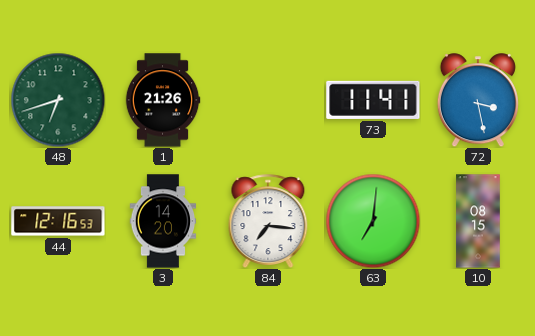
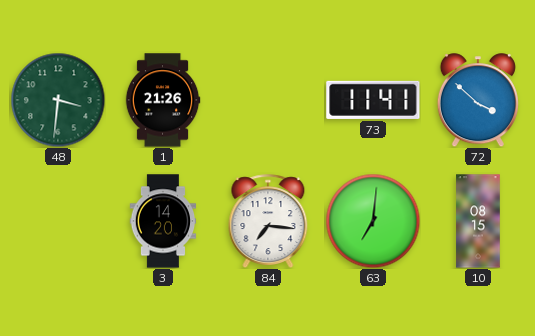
48: 6:42 -> 3:31 (58, 100)
72: 3:28 -> 3:52 (478, 100)
44: 12:16 -> none (58, 221)
